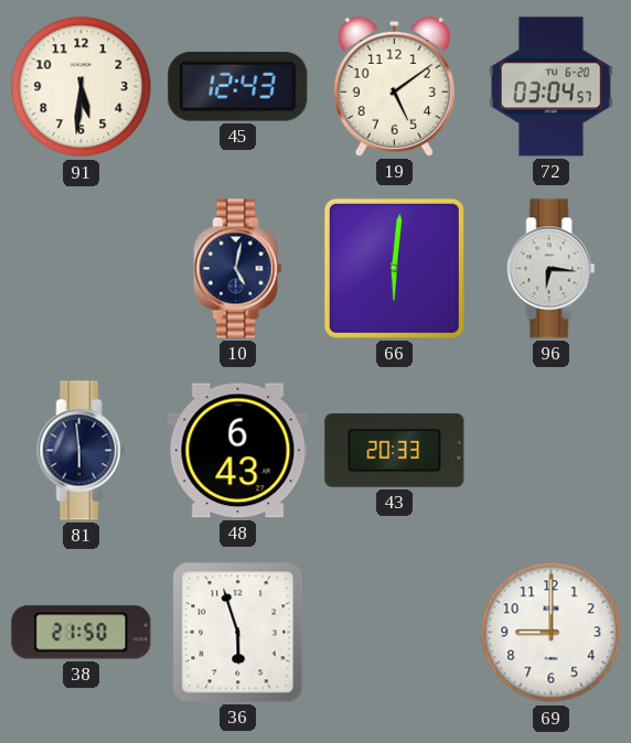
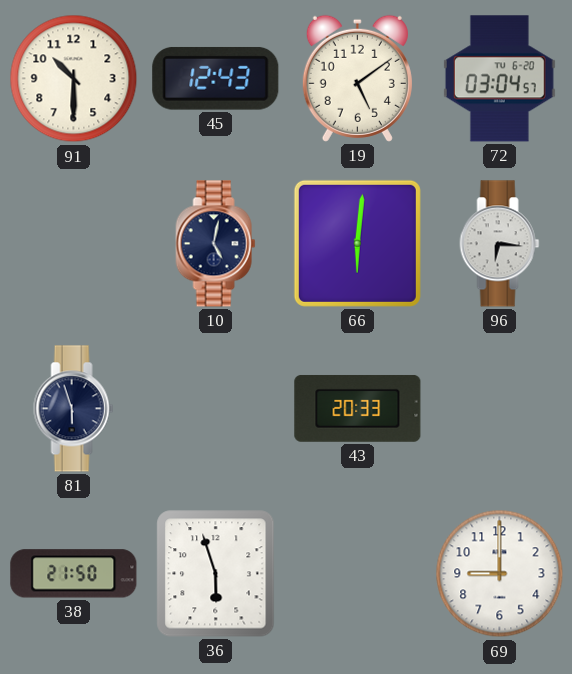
91: 5:31 -> 10:30 (74, 79)
81: 5:59 -> 5:57 (74, 409)
48: 6:43 -> none (238, 451)
